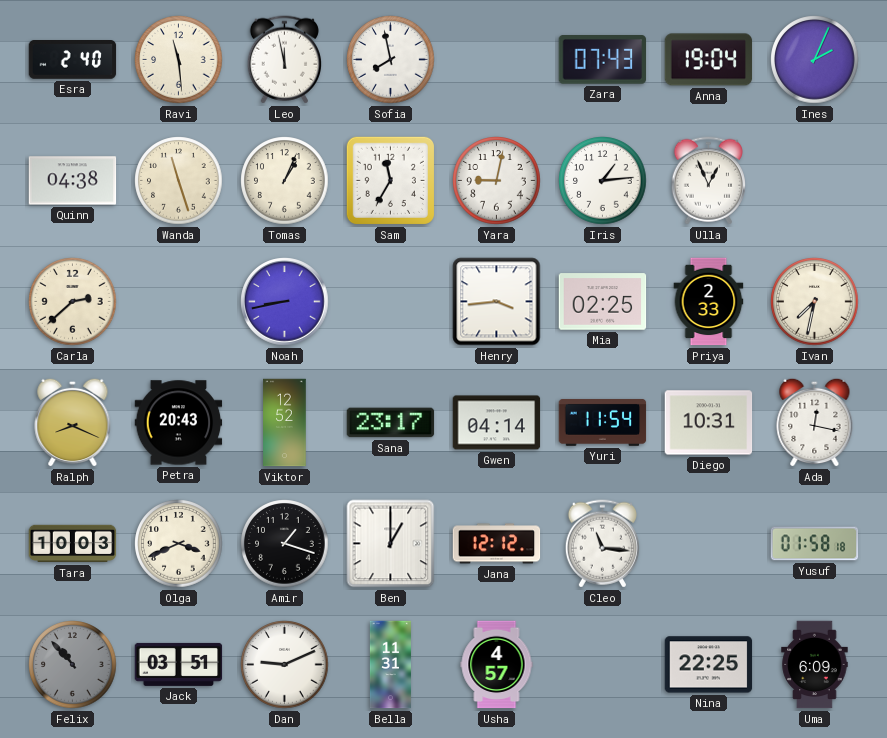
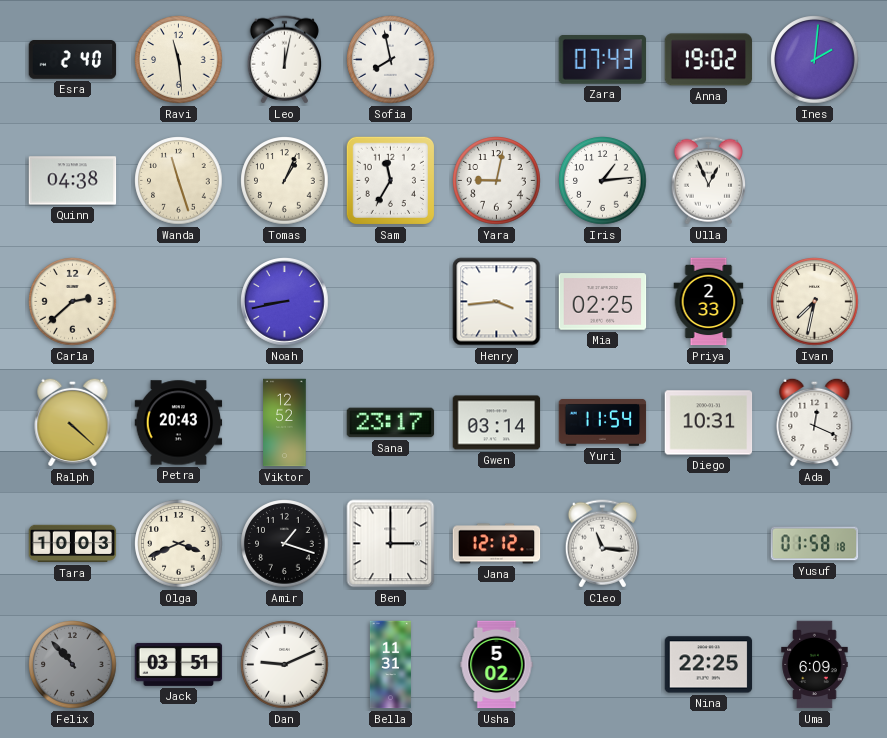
Leo: 11:58 -> 12:02 (284, 60)
Anna: 19:04 -> 19:02 (709, 60)
Ines: 2:04 -> 2:01 (815, 60)
Ralph: 8:19 -> 4:22 (73, 422)
Gwen: 04:14 -> 03:14 (497, 423)
Ada: 12:17 -> 12:19 (815, 422)
Ben: 1:00 -> 3:00 (391, 544)
Usha: 4:57 -> 5:02 (497, 665)
